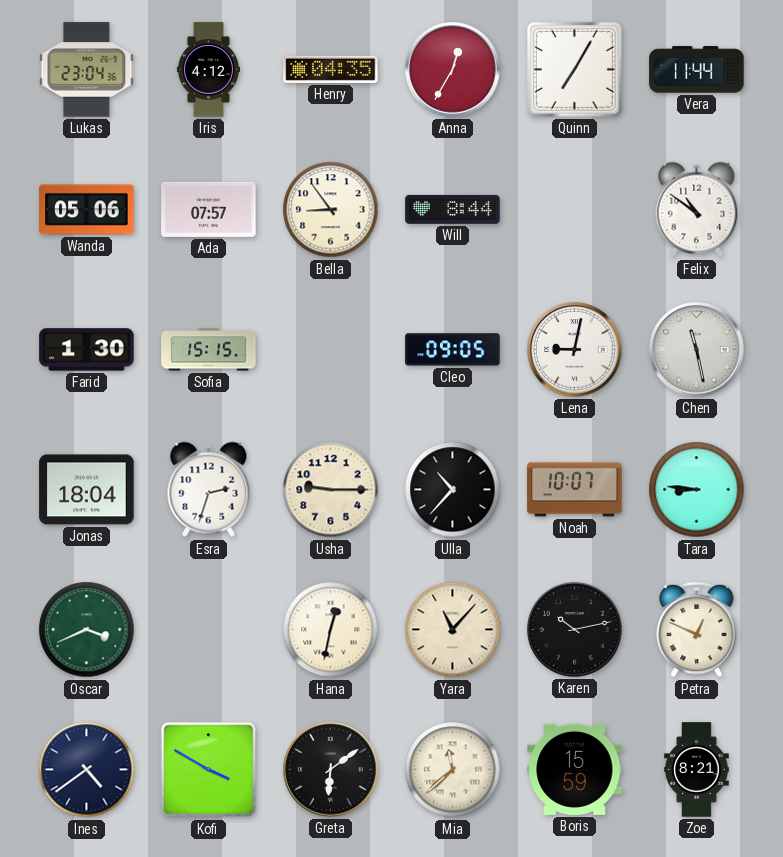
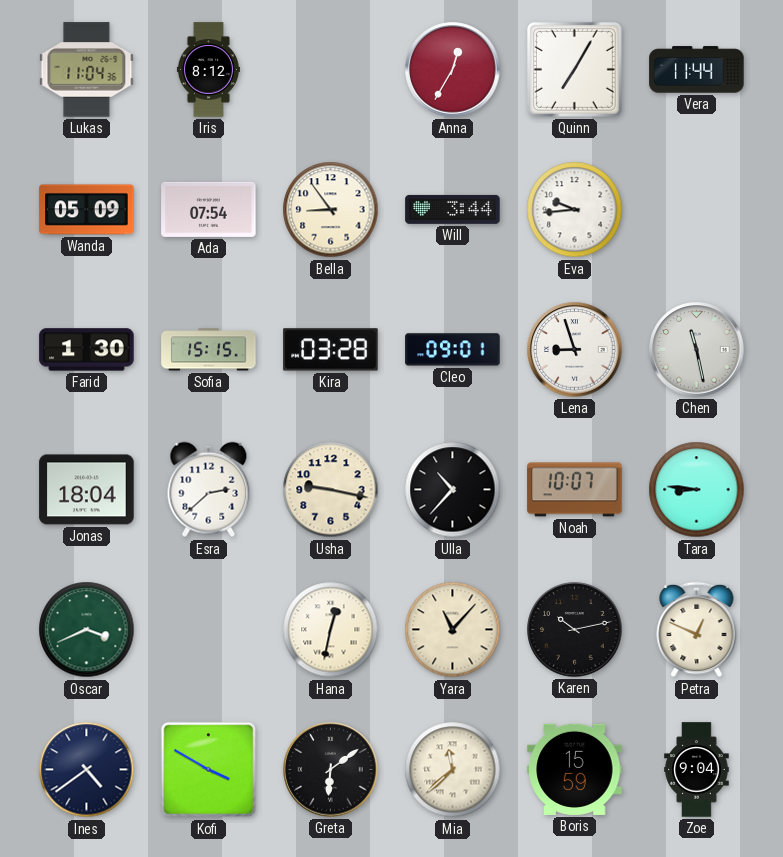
Lukas: 23:04 -> 11:04 (87, 70)
Iris: 4:12 -> 8:12 (208, 70)
Henry: 04:35 -> none (331, 69)
Wanda: 05:06 -> 05:09 (87, 210)
Ada: 07:57 -> 07:54 (209, 209)
Will: 8:44 -> 3:44 (453, 209)
Eva: none -> 9:44 (575, 210)
Felix: 10:51 -> none (697, 210)
Kira: none -> 03:28 (331, 350)
Cleo: 09:05 -> 09:01 (453, 350)
Lena: 9:02 -> 8:57 (575, 350)
Esra: 2:33 -> 2:38 (209, 490)
Usha: 9:15 -> 9:17 (331, 490)
Zoe: 8:21 -> 9:04 (697, 770)
